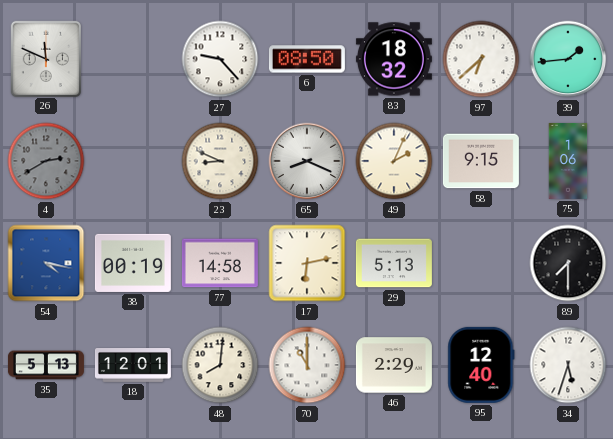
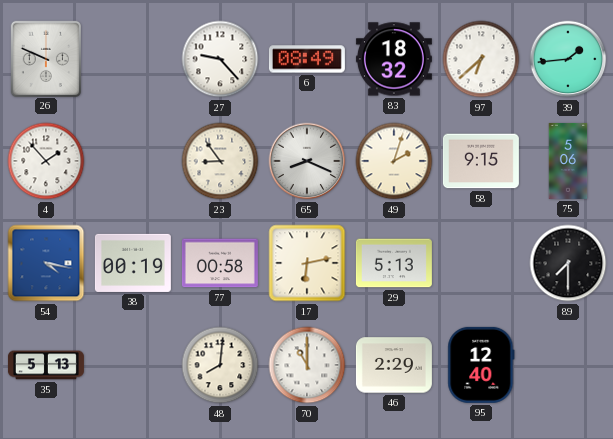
26: 11:49 -> 9:49 (45, 58)
6: 08:50 -> 08:49 (307, 59)
4: 2:40 -> 1:53 (46, 161)
4 dial: grey -> white (46, 161)
23: 8:49 -> 8:54 (220, 161)
49: 2:04 -> 2:03 (394, 161)
75: 1:06 -> 5:06 (568, 161)
77: 14:58 -> 00:58 (220, 263)
18: 12:01 -> none (133, 366)
34: 5:33 -> none (568, 365)
